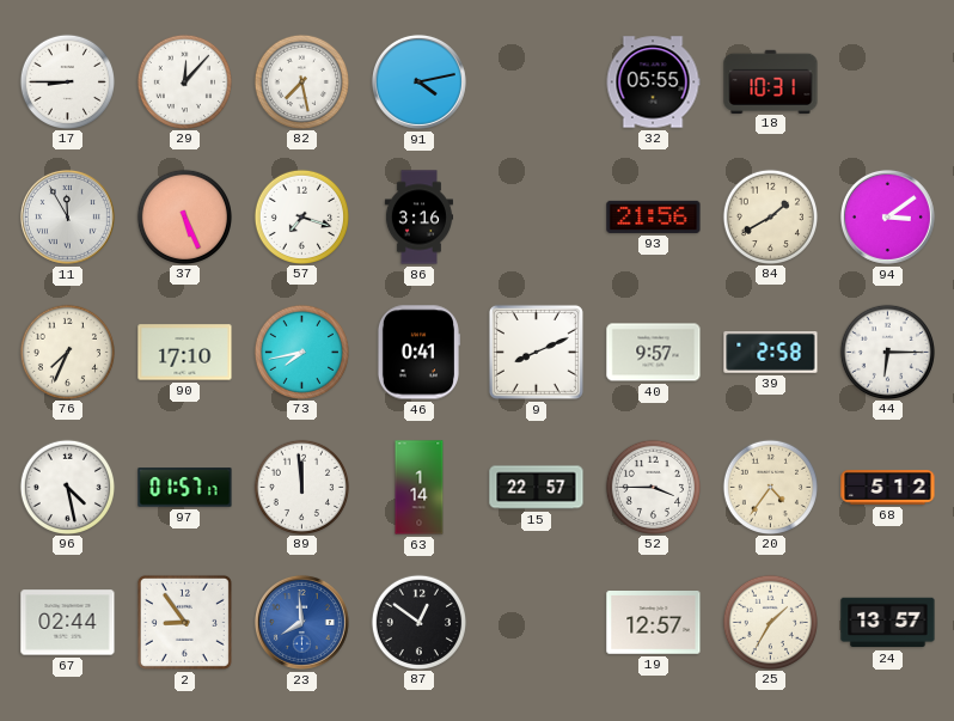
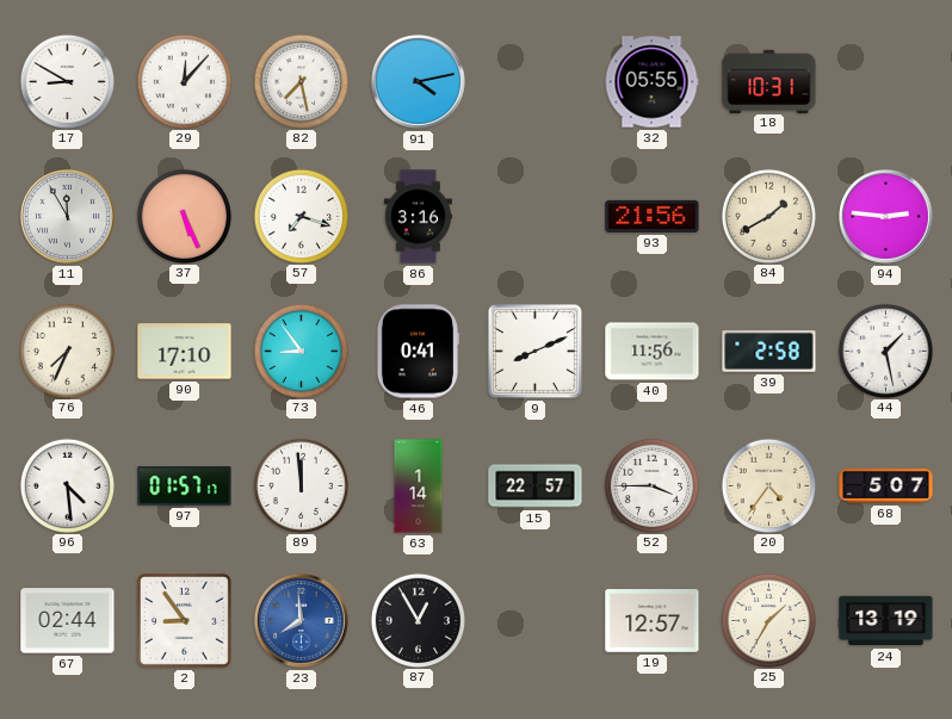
17: 8:45 -> 8:50 (67, 81)
94: 3:09 -> 2:46 (885, 216)
73: 7:43 -> 8:54 (301, 351)
40: 9:57 -> 11:56 (653, 352)
44: 6:15 -> 1:28 (885, 351)
96: 4:28 -> 4:29 (67, 485)
68: 5:12 -> 5:07 (886, 486)
87: 12:51 -> 12:55 (418, 620)
24: 13:57 -> 13:19 (886, 621)
